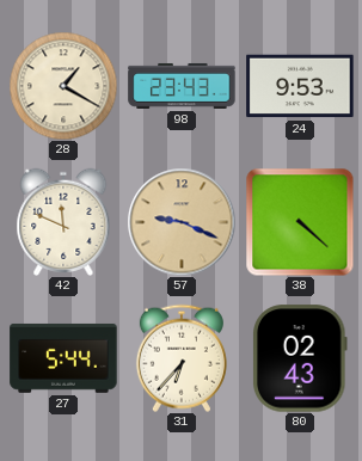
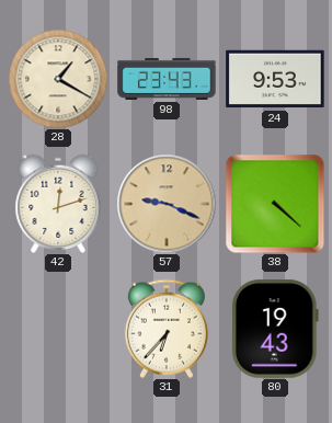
42: 11:49 -> 12:12 (58, 204)
27: 5:44 -> none (63, 358)
80: 02:43 -> 19:43 (276, 329)
